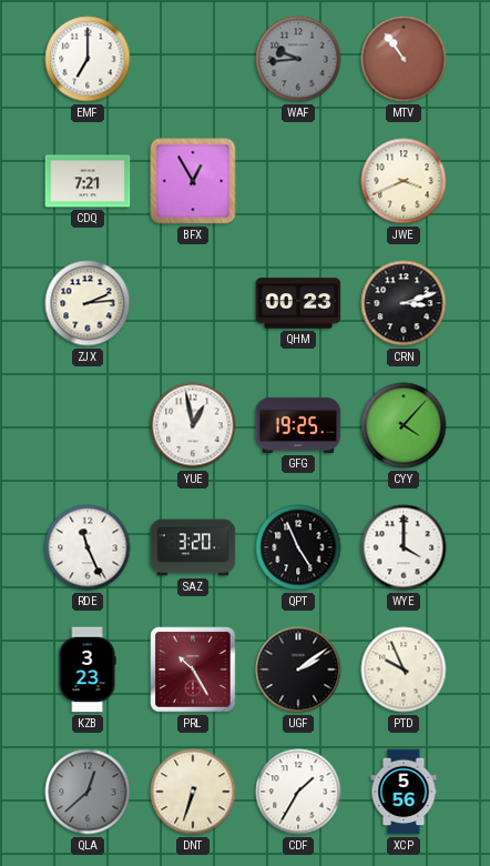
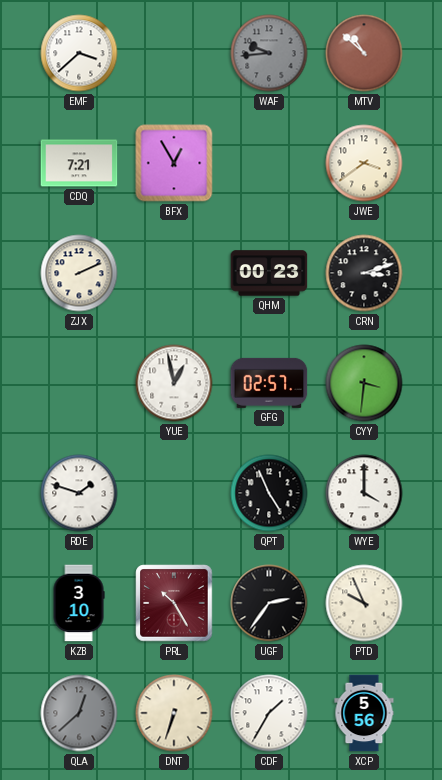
EMF: 7:00 -> 3:38 (79, 53)
MTV: 10:54 -> 10:52 (364, 53)
JWE: 3:41 -> 3:39 (364, 163)
ZJX: 2:14 -> 2:11 (79, 273)
GFG: 19:25 -> 02:57 (269, 383)
CYY: 4:07 -> 3:31 (364, 383)
RDE: 11:26 -> 1:48 (79, 493)
SAZ: 3:20 -> none (193, 547)
KZB: 3:23 -> 3:10 (79, 603)
UGF: 2:09 -> 2:36 (269, 603)
